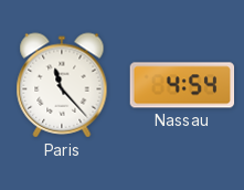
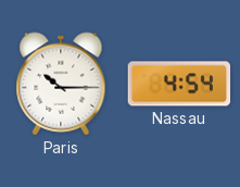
Paris: 11:23 -> 10:15 (61, 84)
